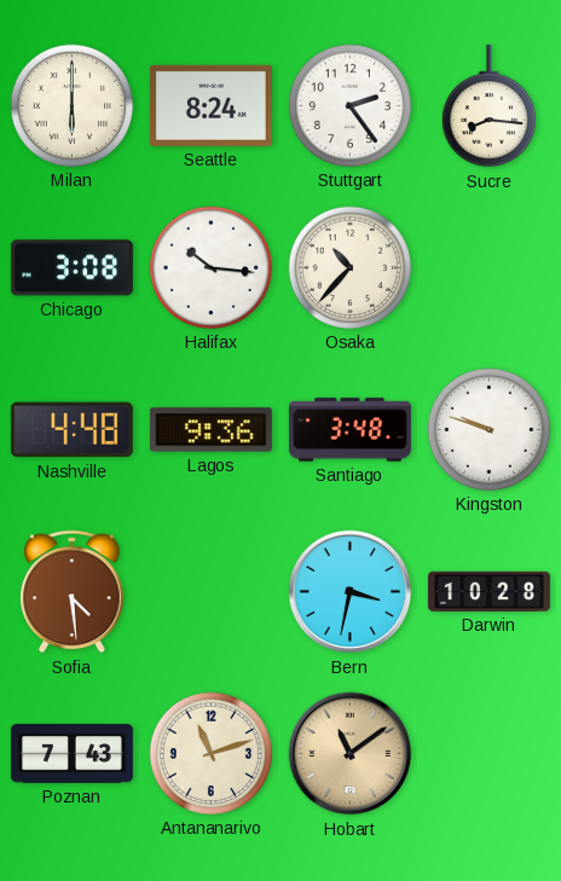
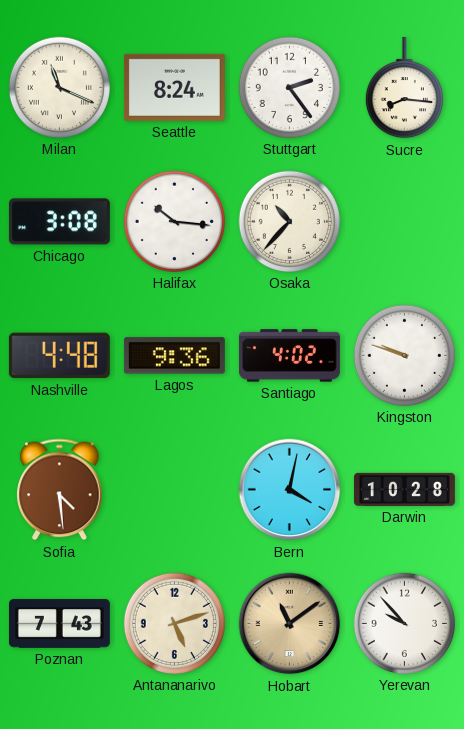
Milan: 6:00 -> 11:19 (59, 87)
Santiago: 3:48 -> 4:02 (289, 356)
Bern: 3:32 -> 4:02 (290, 490)
Antananarivo: 11:12 -> 5:12 (174, 623)
Yerevan: none -> 9:53 (404, 623)
